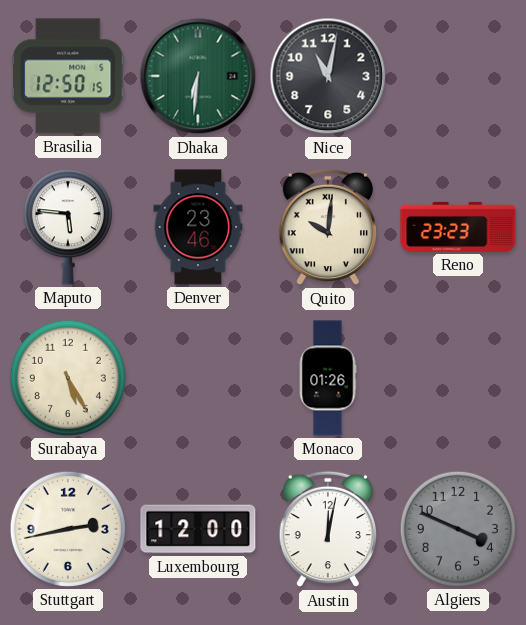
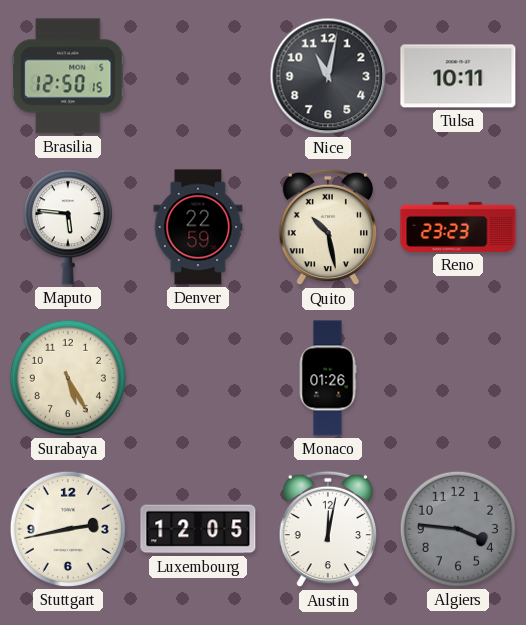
Dhaka: 6:31 -> none (198, 76)
Tulsa: none -> 10:11 (458, 76)
Denver: 23:46 -> 22:59 (198, 227)
Quito: 10:01 -> 10:28 (327, 227)
Luxembourg: 12:00 -> 12:05 (198, 529)
Algiers: 3:49 -> 3:46 (458, 529)
